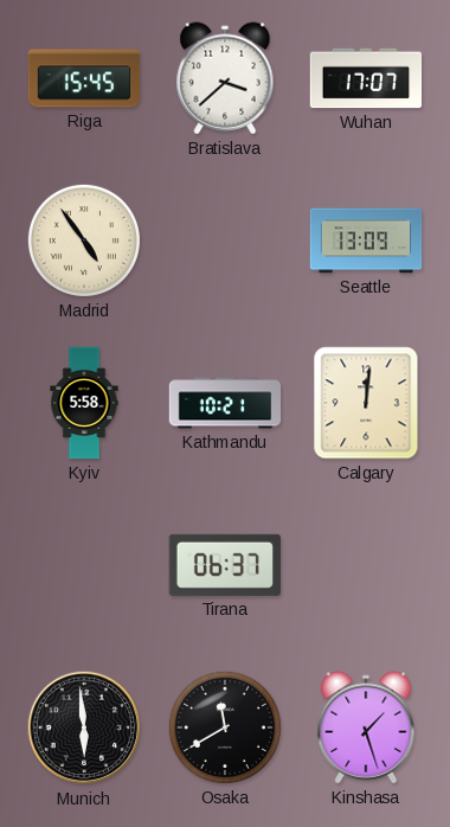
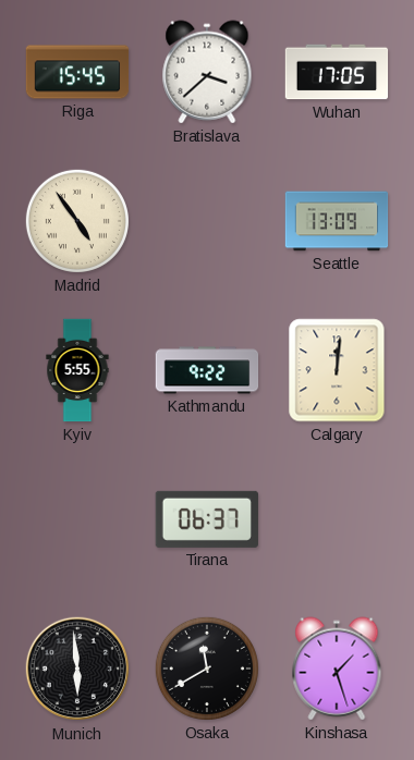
Wuhan: 17:07 -> 17:05 (337, 72)
Kyiv: 5:58 -> 5:55 (77, 370)
Kathmandu: 10:21 -> 9:22 (207, 370)
